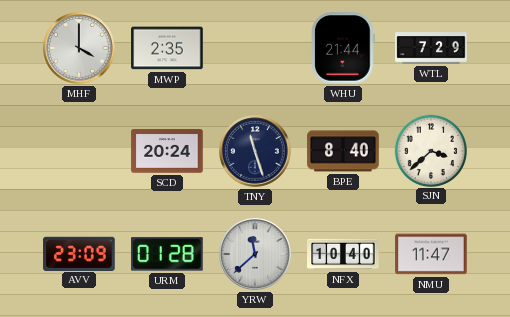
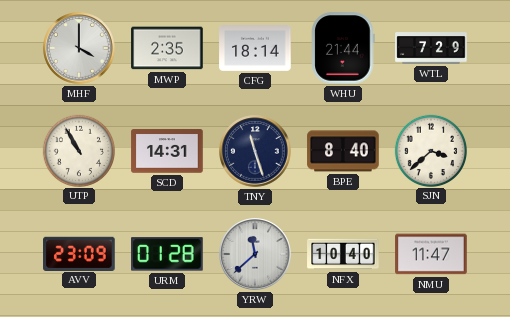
CFG: none -> 18:14 (255, 49)
UTP: none -> 10:55 (78, 150)
SCD: 20:24 -> 14:31 (167, 151)
